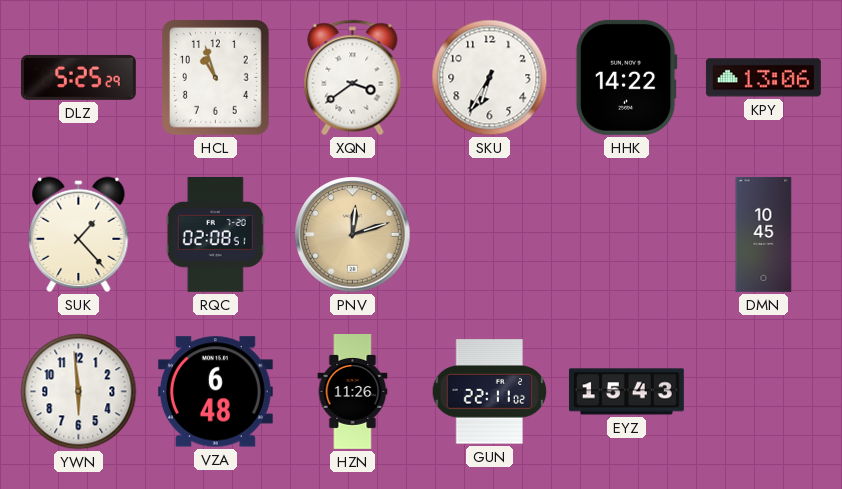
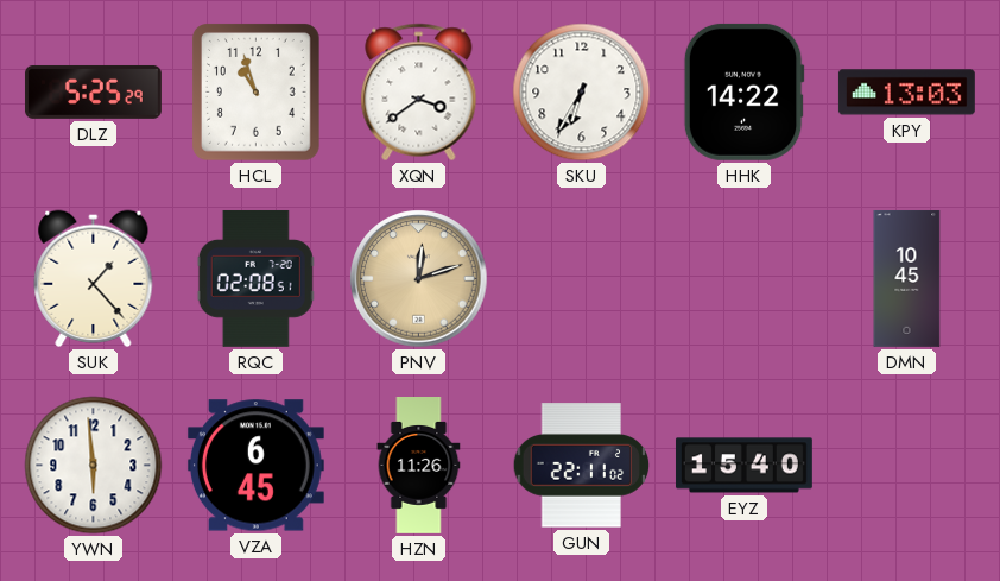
KPY: 13:06 -> 13:03 (906, 93)
VZA: 6:48 -> 6:45 (255, 466)
EYZ: 15:43 -> 15:40 (743, 466)
